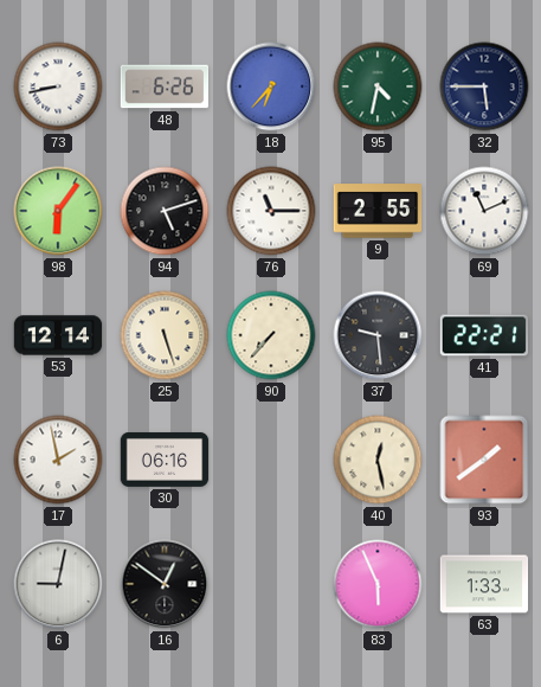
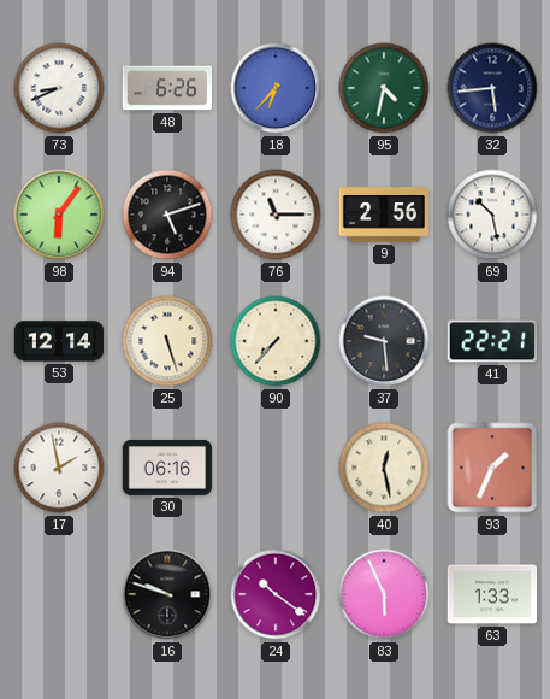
73: 8:43 -> 8:41 (59, 88)
32: 5:45 -> 5:44 (492, 88)
9: 2:55 -> 2:56 (384, 215)
69: 11:11 -> 10:28 (492, 215)
93: 1:39 -> 1:34 (492, 468)
6: 9:02 -> none (58, 584)
16: 12:51 -> 9:48 (167, 594)
24: none -> 10:21 (276, 594)
